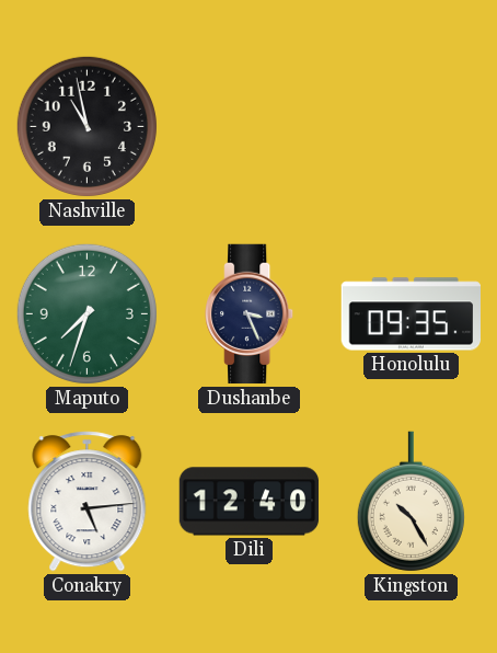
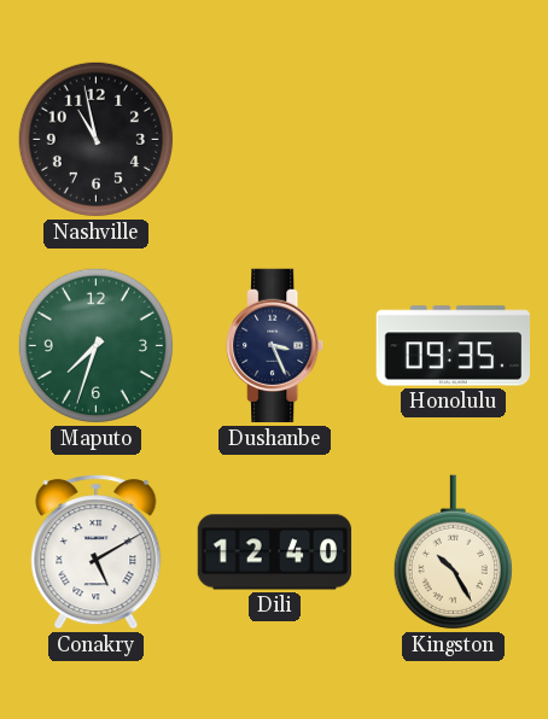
Conakry: 5:14 -> 5:10 (97, 553)
